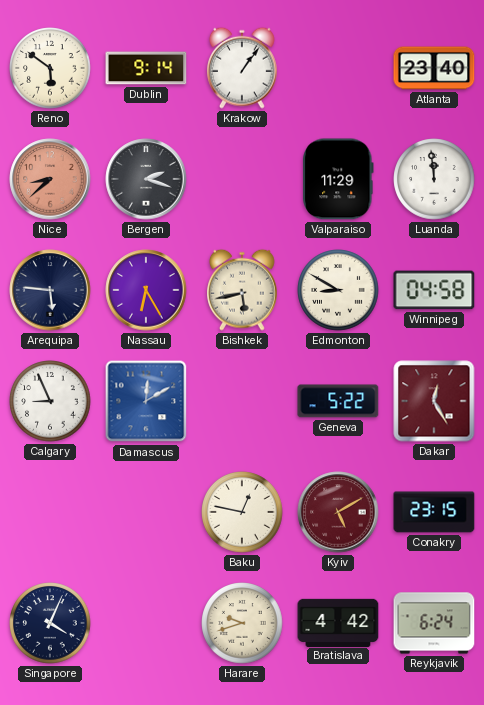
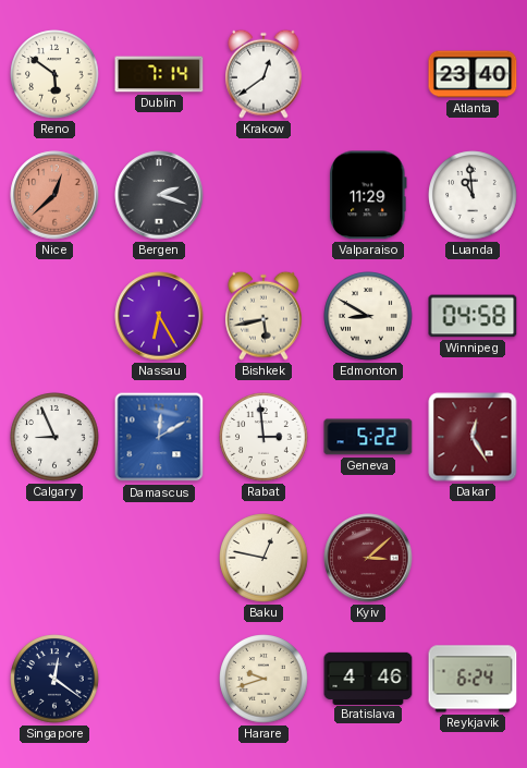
Dublin: 9:14 -> 7:14 (159, 74)
Krakow: 1:06 -> 12:39 (265, 74)
Nice: 8:38 -> 12:38 (54, 195)
Luanda: 11:59 -> 10:59 (473, 195)
Arequipa: 5:46 -> none (50, 290)
Rabat: none -> 2:59 (263, 437)
Kyiv: 5:10 -> 3:08 (368, 558)
Conakry: 23:15 -> none (434, 512)
Singapore: 4:04 -> 12:21 (54, 679)
Bratislava: 4:42 -> 4:46 (368, 678)
